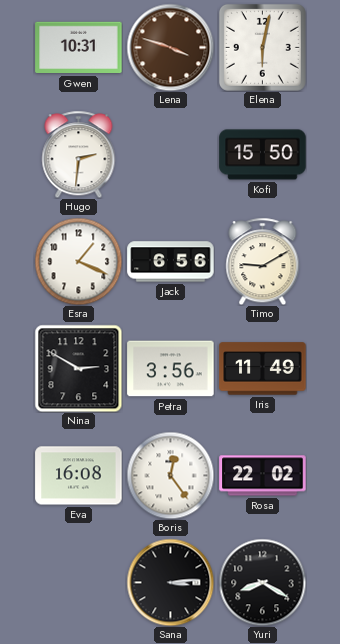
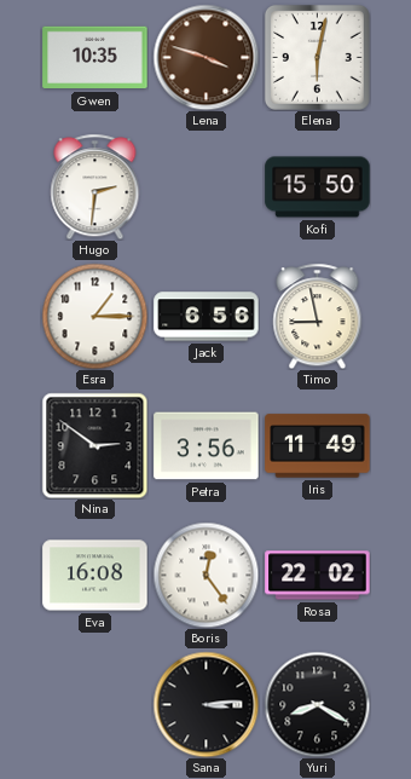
Gwen: 10:31 -> 10:35 (95, 58)
Esra: 1:19 -> 1:15 (94, 316)
Timo: 9:10 -> 8:58 (318, 316)
Nina: 2:50 -> 2:51 (94, 445)
